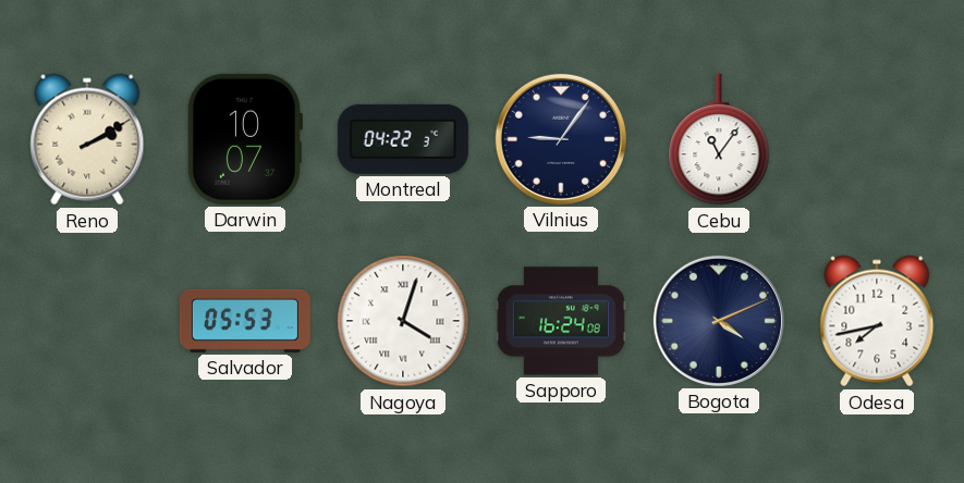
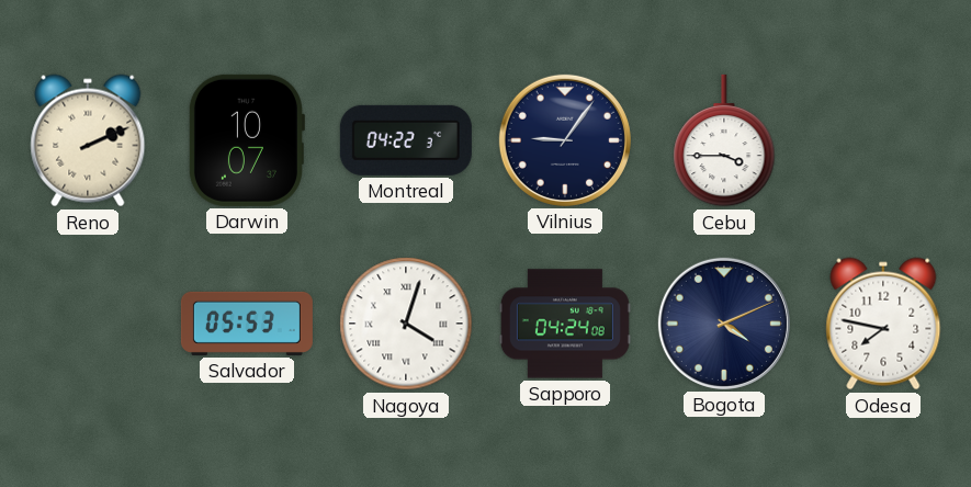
Reno: 2:10 -> 2:11 (88, 140)
Cebu: 11:06 -> 3:45 (724, 140)
Sapporo: 16:24 -> 04:24 (565, 324)
Odesa: 7:43 -> 7:47 (883, 324)
